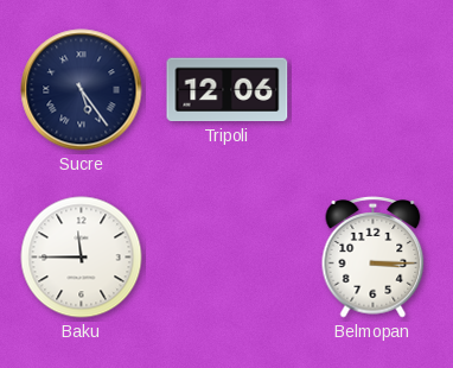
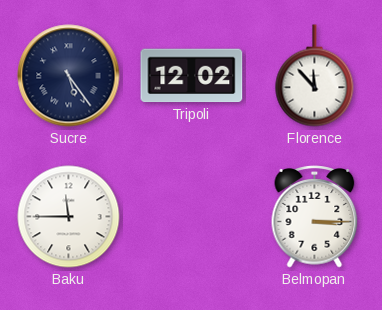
Tripoli: 12:06 -> 12:02 (192, 76)
Florence: none -> 11:53 (315, 76)
